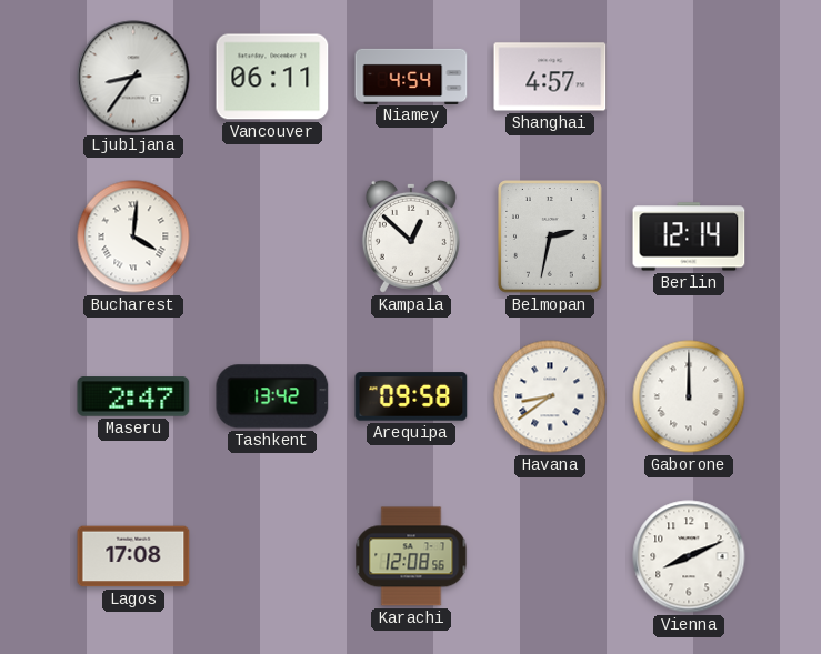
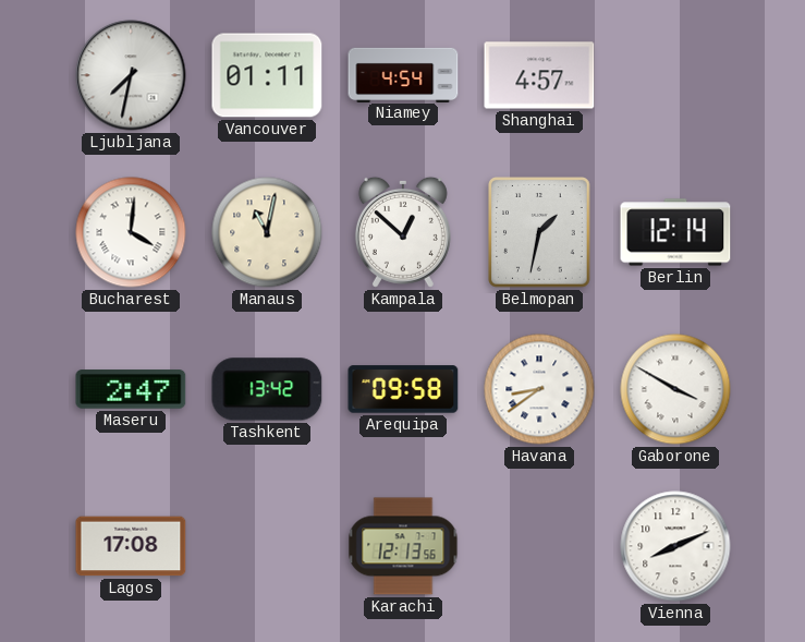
Ljubljana: 8:36 -> 7:32 (131, 75)
Vancouver: 06:11 -> 01:11 (267, 75)
Manaus: none -> 11:02 (267, 232)
Belmopan: 2:32 -> 1:32 (540, 233)
Gaborone: 12:00 -> 3:50 (675, 389)
Karachi: 12:08 -> 12:13 (403, 546)
